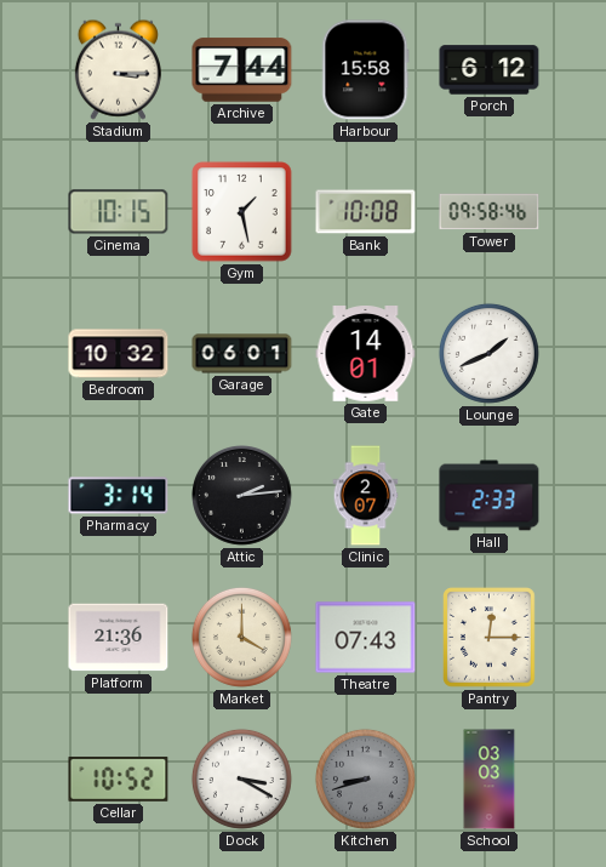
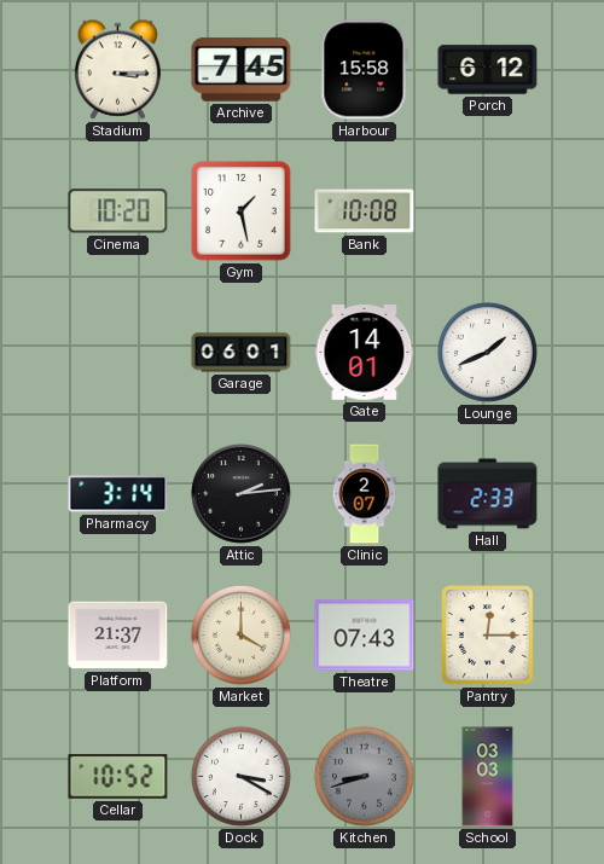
Archive: 7:44 -> 7:45 (242, 70)
Cinema: 10:15 -> 10:20 (118, 211)
Tower: 09:58 -> none (490, 212)
Bedroom: 10:32 -> none (119, 354)
Platform: 21:36 -> 21:37 (118, 636)
